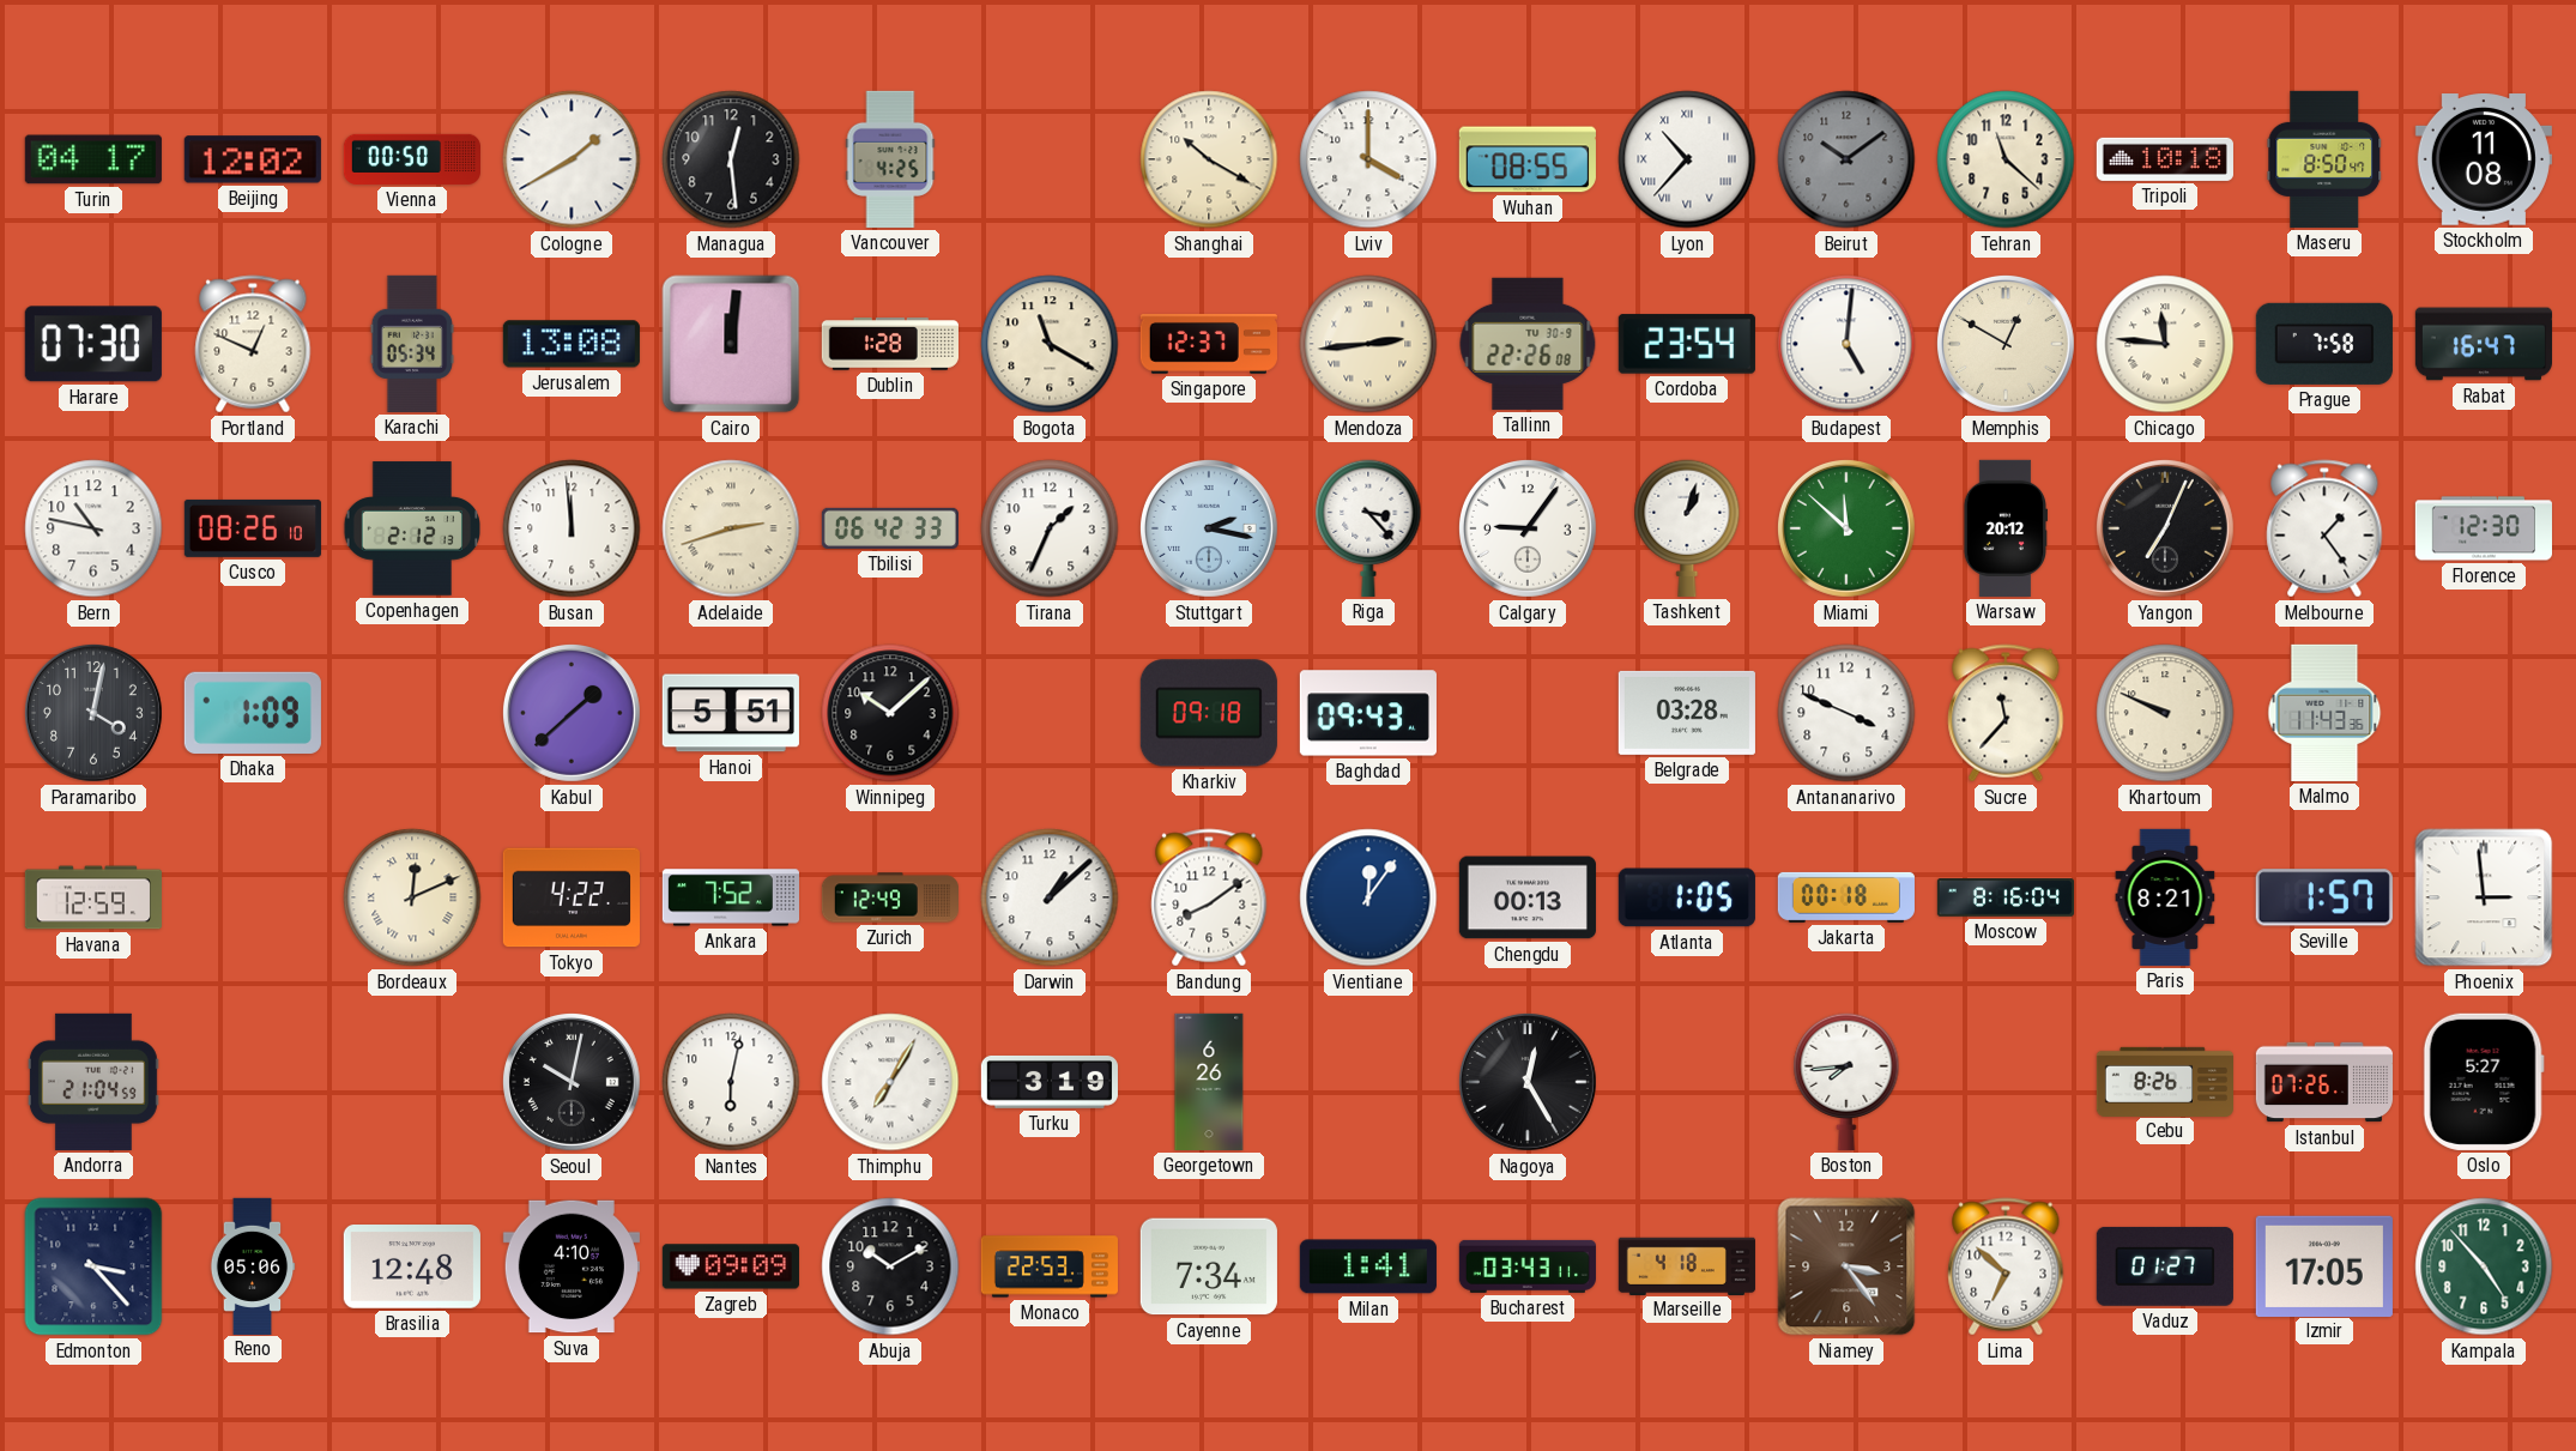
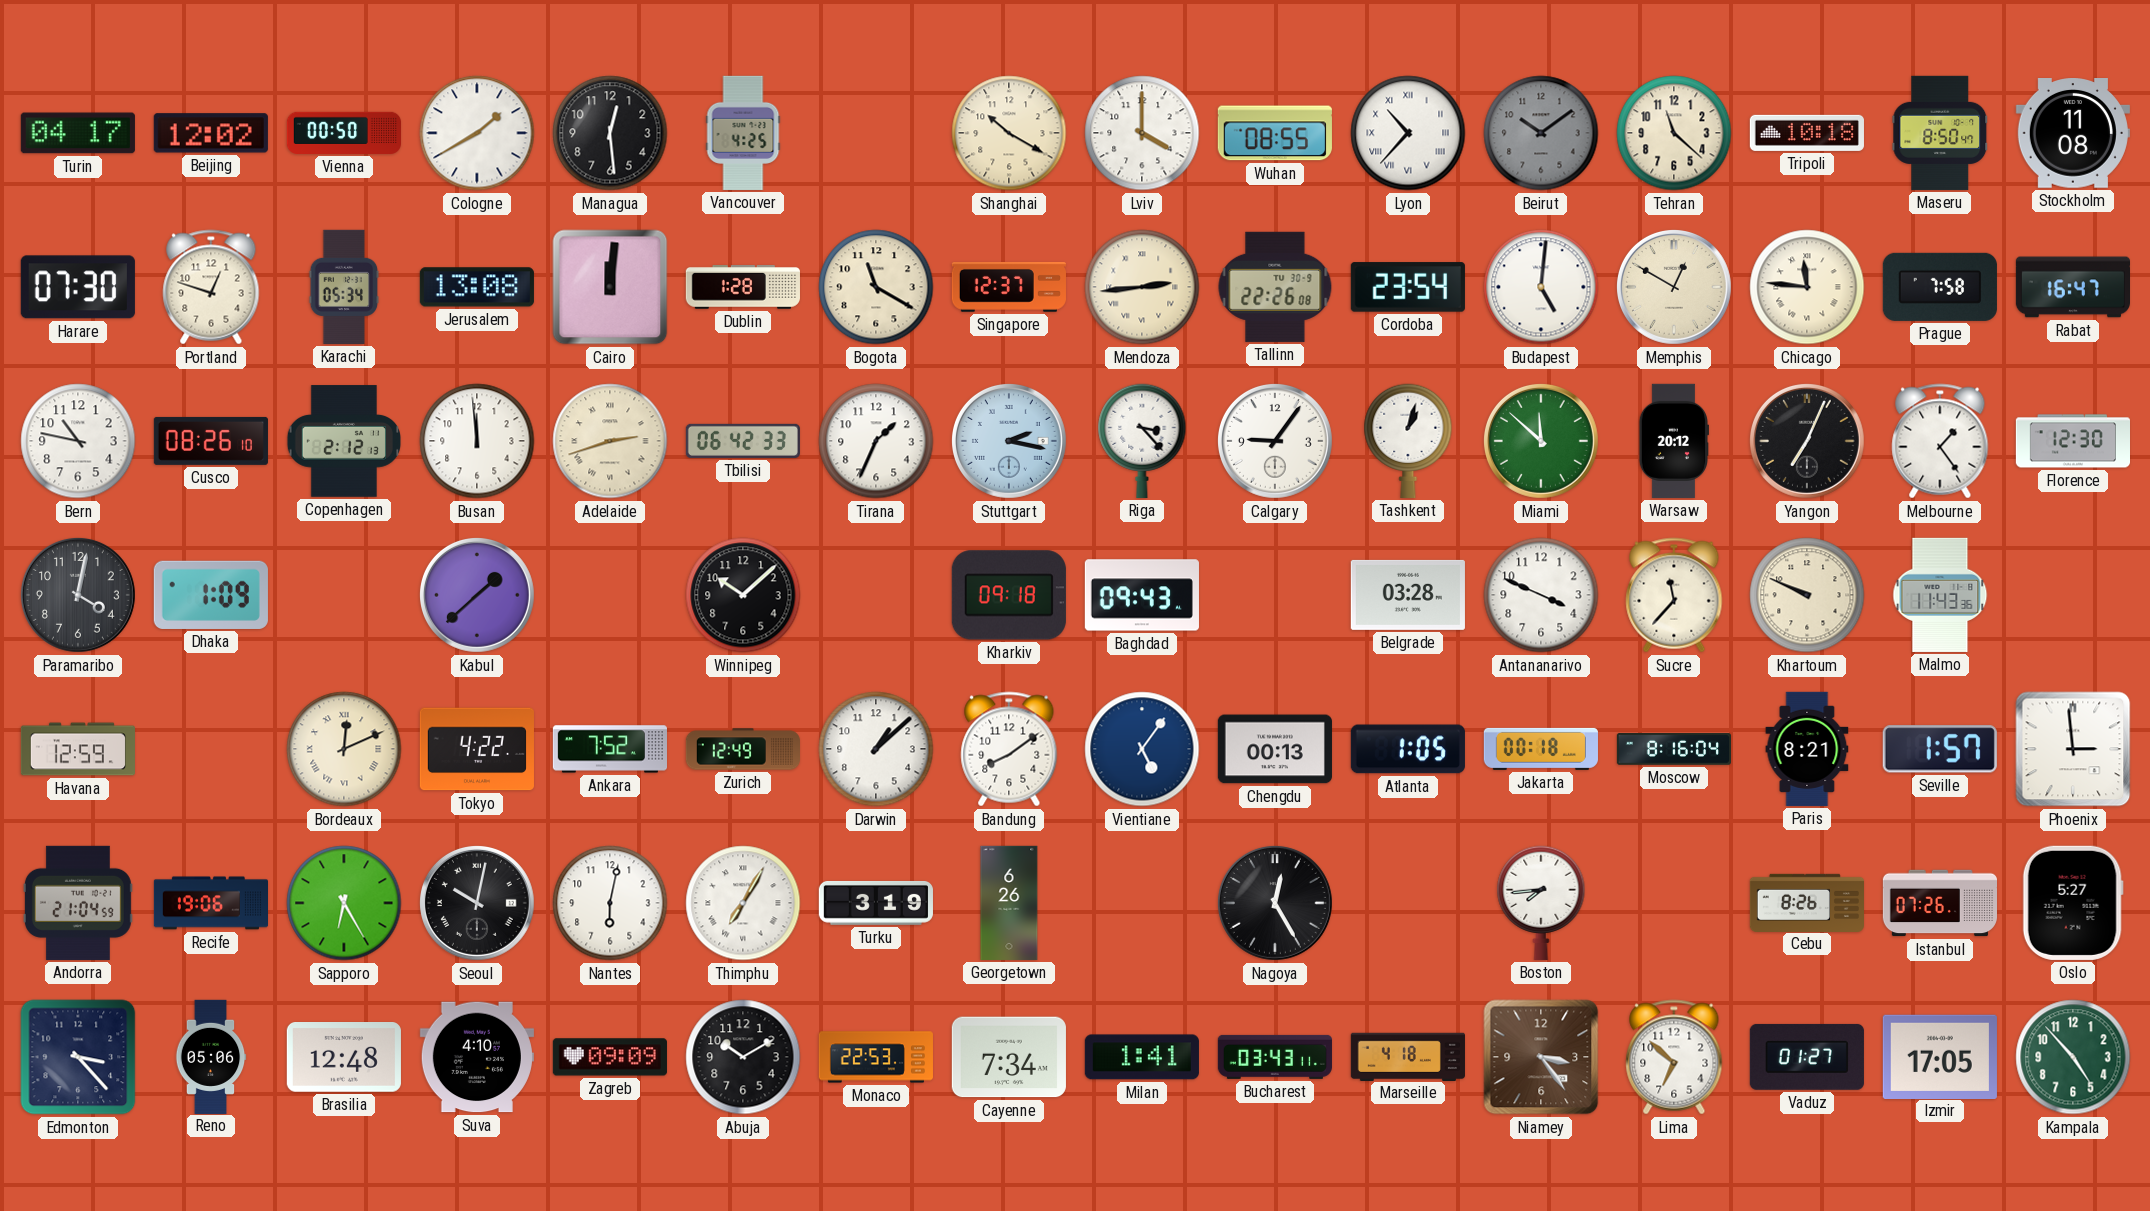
Portland: 12:49 -> 12:48 (211, 287)
Hanoi: 5:51 -> none (731, 713)
Vientiane: 12:06 -> 5:06 (1142, 749)
Recife: none -> 19:06 (210, 903)
Sapporo: none -> 6:25 (344, 903)
